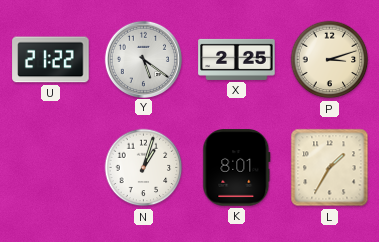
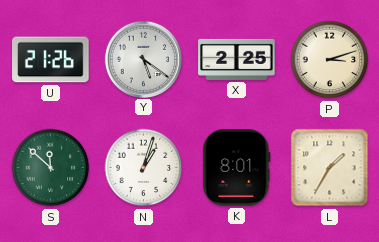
U: 21:22 -> 21:26 (51, 60)
S: none -> 11:52 (51, 168)
